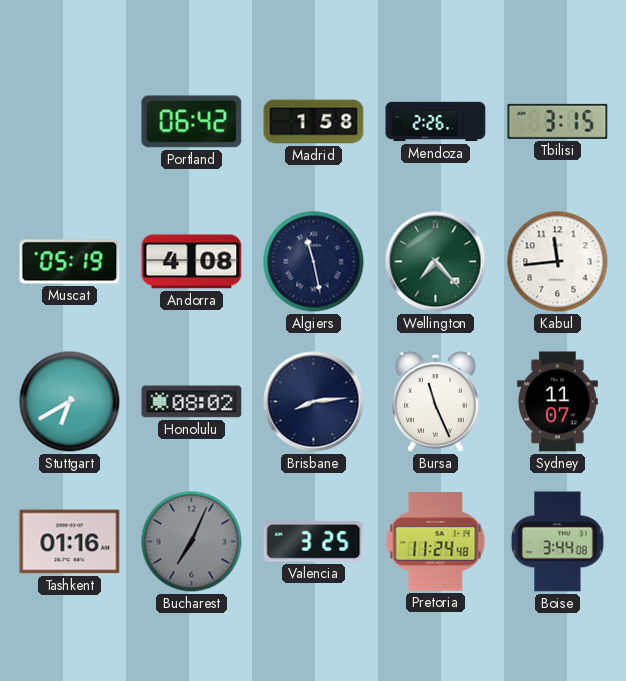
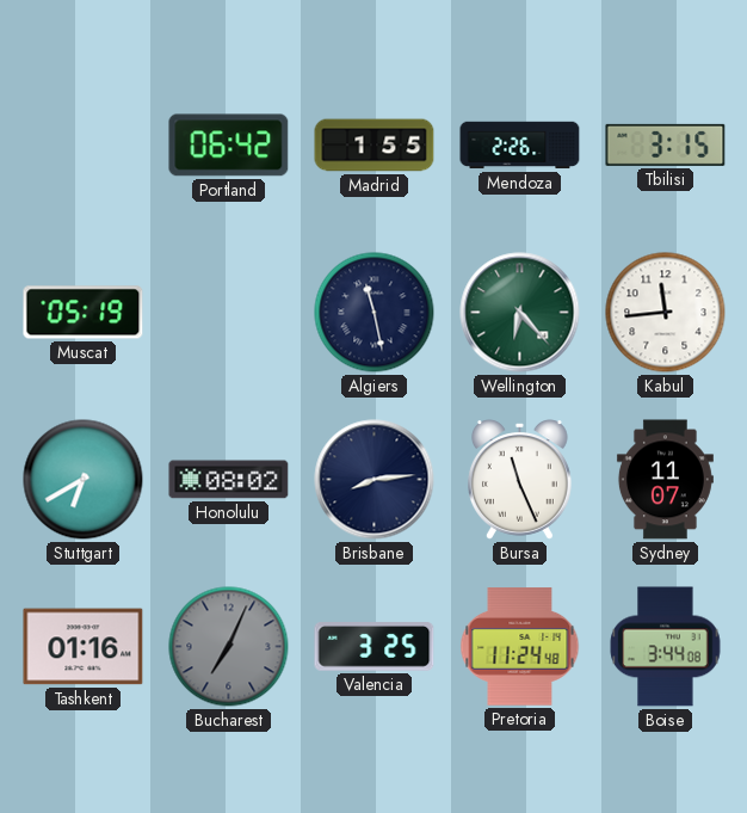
Madrid: 1:58 -> 1:55 (375, 146)
Andorra: 4:08 -> none (192, 262)
Wellington: 7:23 -> 6:23 (520, 313)
